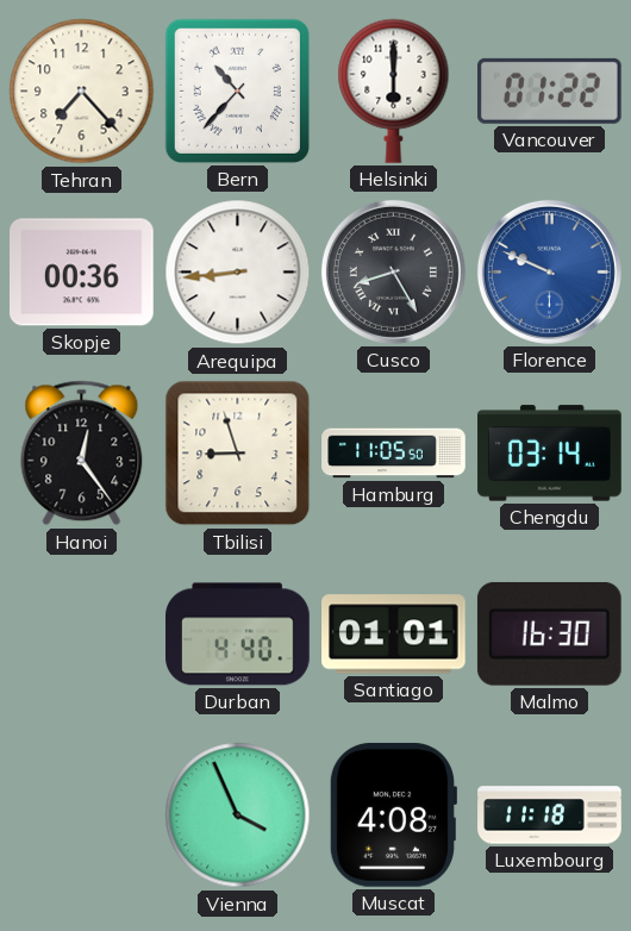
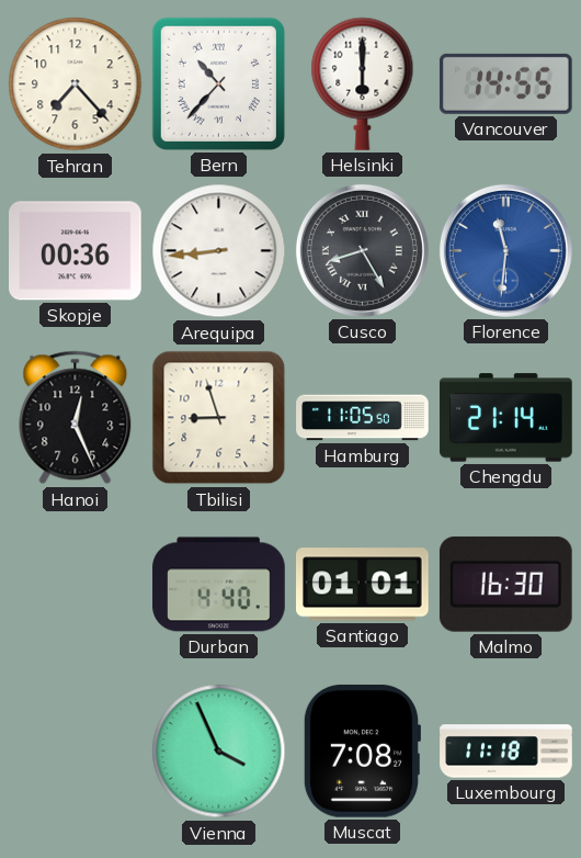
Vancouver: 01:22 -> 14:55 (505, 83)
Florence: 9:49 -> 11:31 (505, 250)
Hanoi: 12:24 -> 12:26 (76, 418)
Chengdu: 03:14 -> 21:14 (506, 418)
Muscat: 4:08 -> 7:08 (361, 750)
